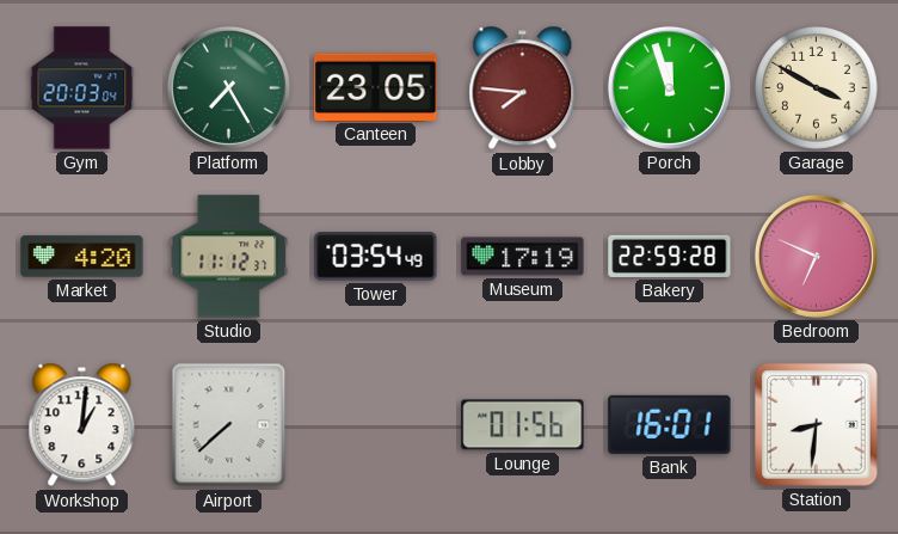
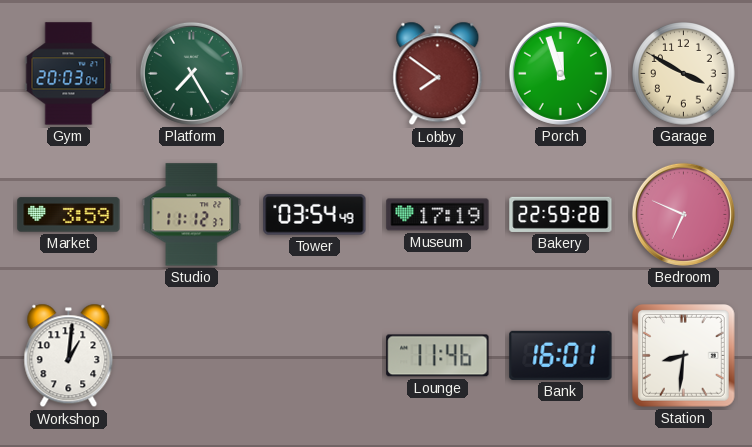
Canteen: 23:05 -> none (376, 87)
Lobby: 7:46 -> 7:51 (438, 74)
Market: 4:20 -> 3:59 (69, 215)
Airport: 7:38 -> none (229, 425)
Lounge: 01:56 -> 11:46 (438, 356)
